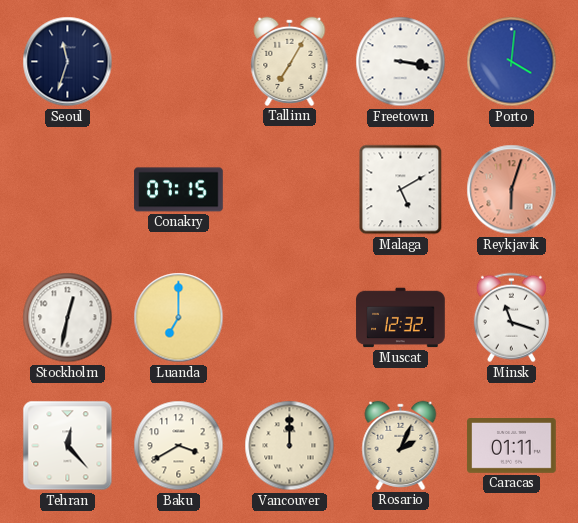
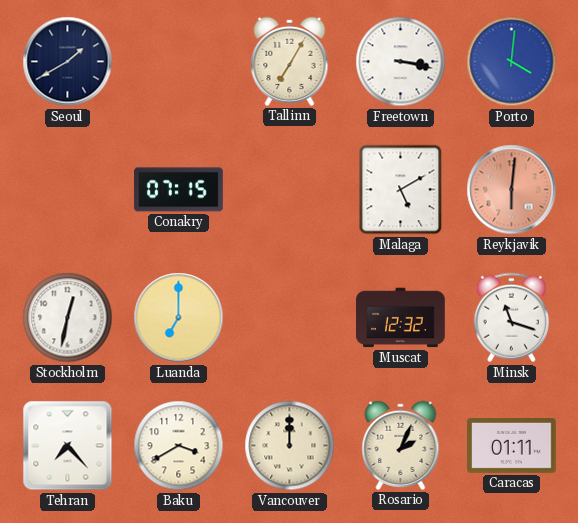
Seoul: 11:33 -> 1:40 (68, 62)
Reykjavik: 6:03 -> 6:01 (512, 190)
Tehran: 12:23 -> 7:23 (68, 446)
